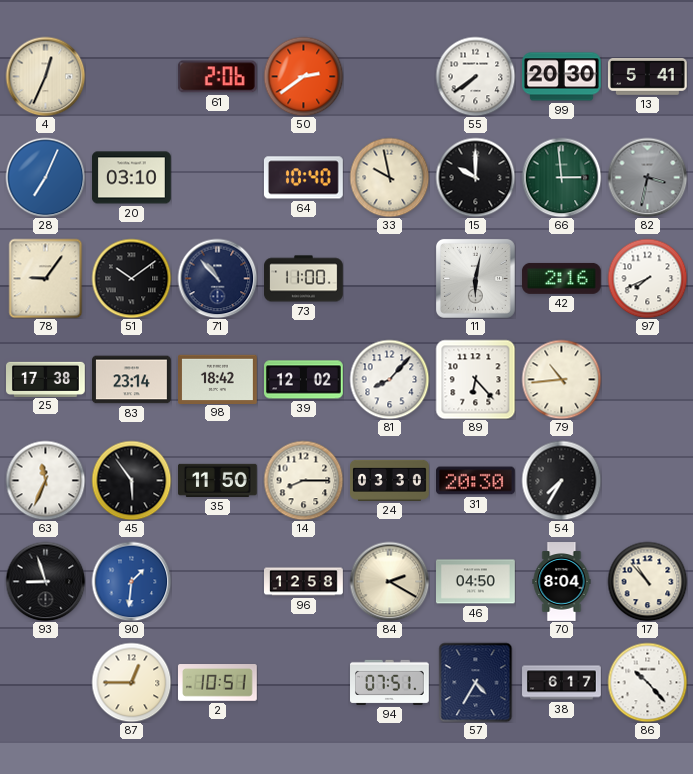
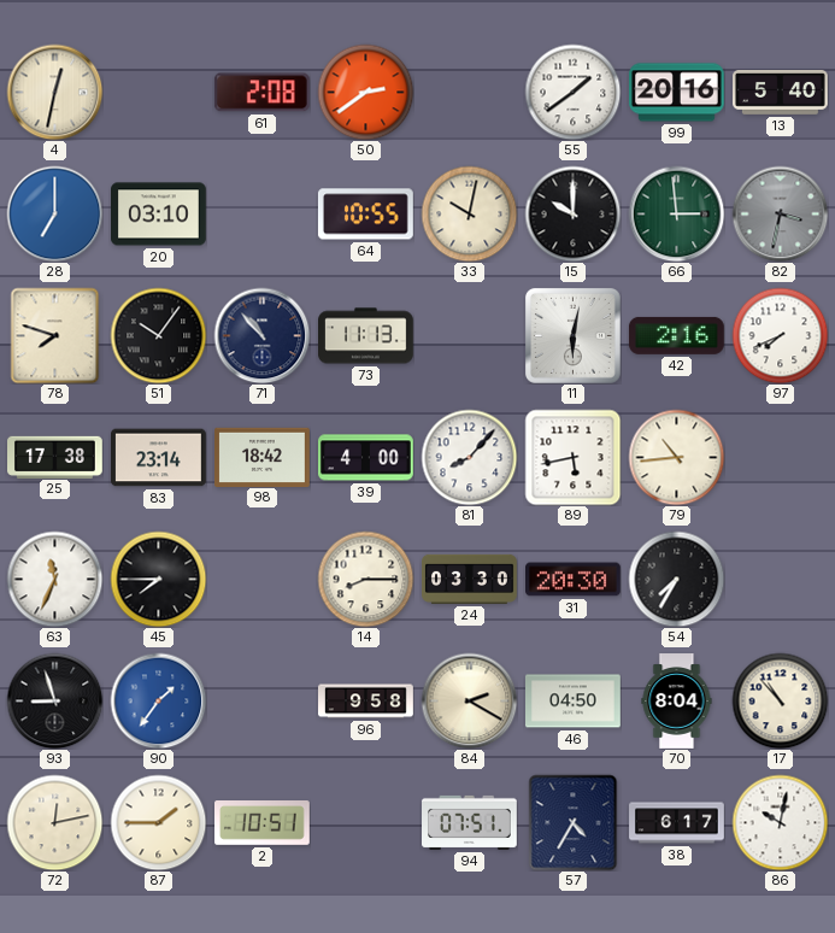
4: 12:34 -> 12:32 (54, 92)
61: 2:06 -> 2:08 (261, 93)
55: 7:39 -> 1:39 (572, 92)
99: 20:30 -> 20:16 (677, 93)
13: 5:41 -> 5:40 (781, 93)
28: 7:04 -> 7:00 (54, 213)
64: 10:40 -> 10:55 (365, 215)
33: 9:58 -> 10:02 (469, 213)
78: 9:06 -> 7:48 (55, 335)
51: 10:09 -> 10:06 (158, 335)
73: 11:00 -> 11:13 (366, 336)
39: 12:02 -> 4:00 (366, 458)
89: 6:23 -> 5:43 (572, 457)
45: 5:54 -> 7:45 (158, 579)
35: 11:50 -> none (218, 480)
90: 1:31 -> 1:36 (158, 700)
96: 12:58 -> 9:58 (366, 702)
72: none -> 12:13 (54, 822)
87: 12:45 -> 1:45 (158, 822)
86: 10:23 -> 10:02 (780, 822)
